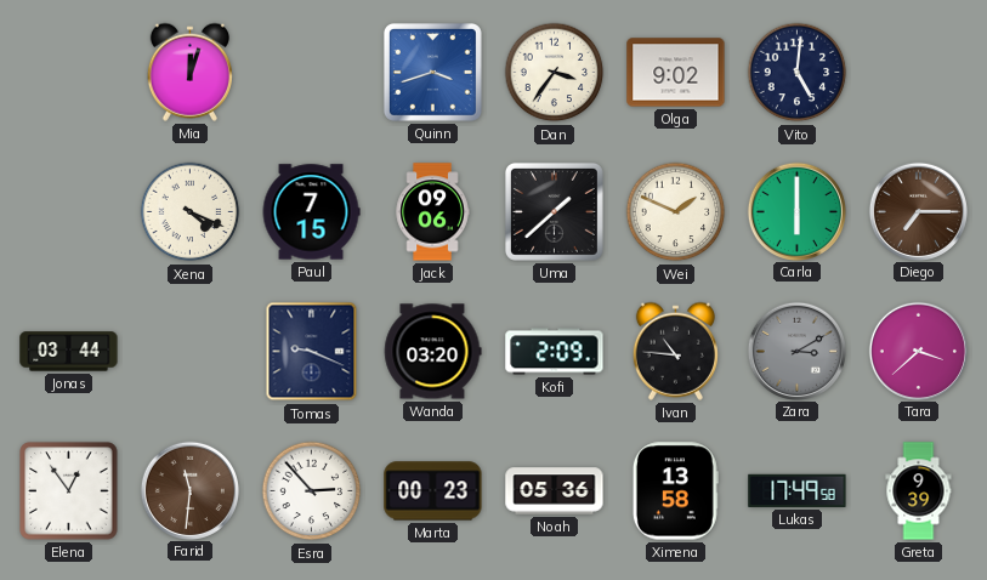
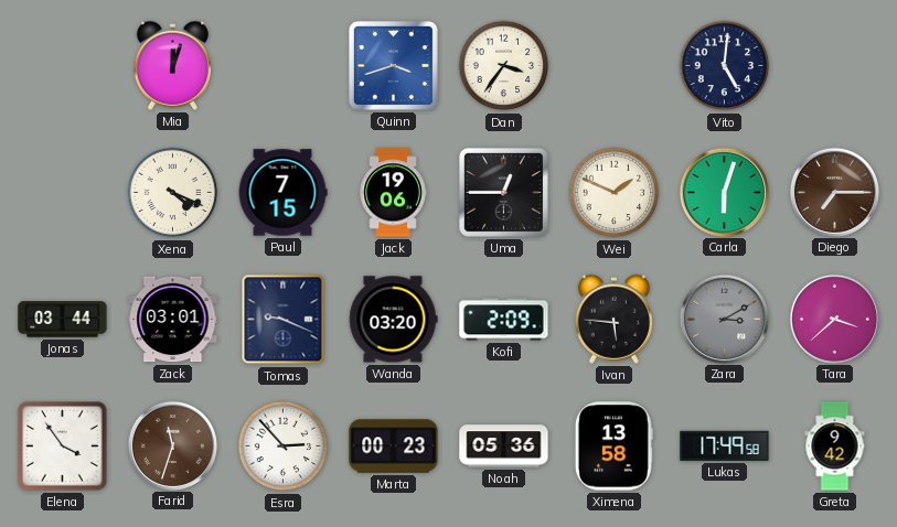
Olga: 9:02 -> none (676, 73)
Jack: 09:06 -> 19:06 (393, 193)
Uma: 1:38 -> 12:45 (503, 192)
Carla: 6:00 -> 6:03 (724, 192)
Zack: none -> 03:01 (173, 320)
Ivan: 10:46 -> 5:46 (613, 319)
Elena: 12:54 -> 3:54 (63, 447)
Farid: 11:31 -> 11:33 (172, 445)
Greta: 9:39 -> 9:42 (835, 447)
